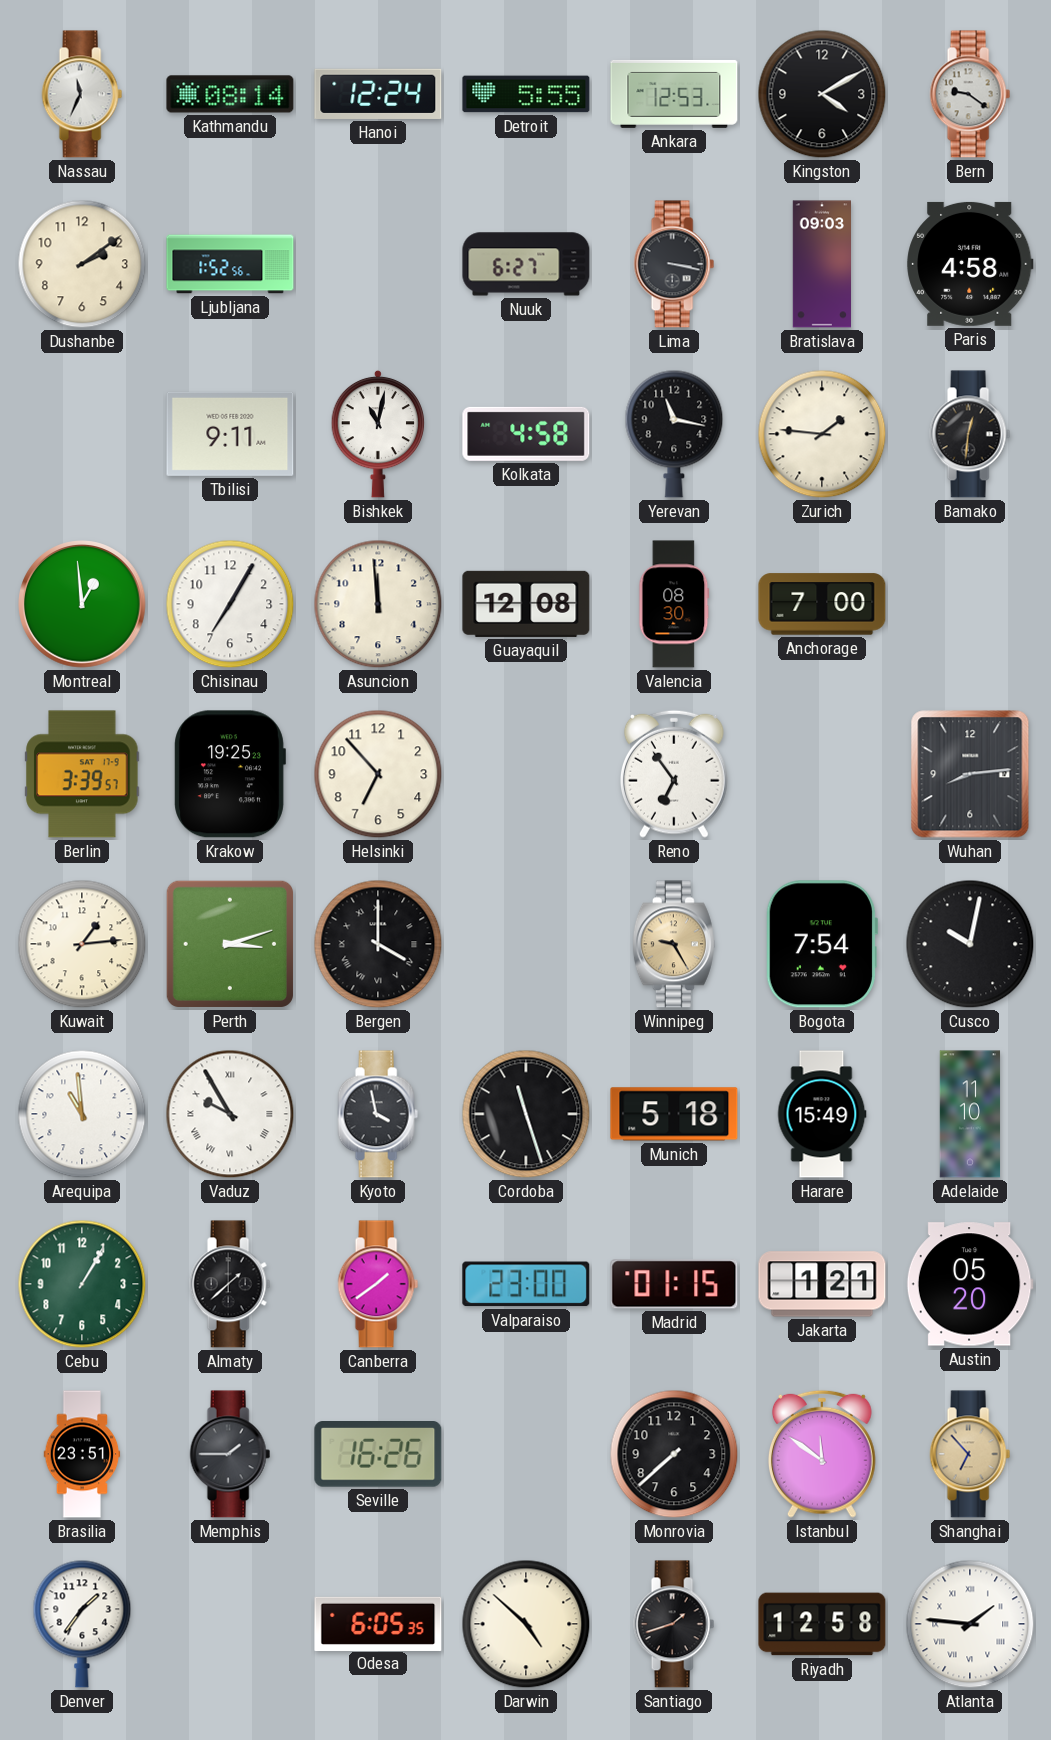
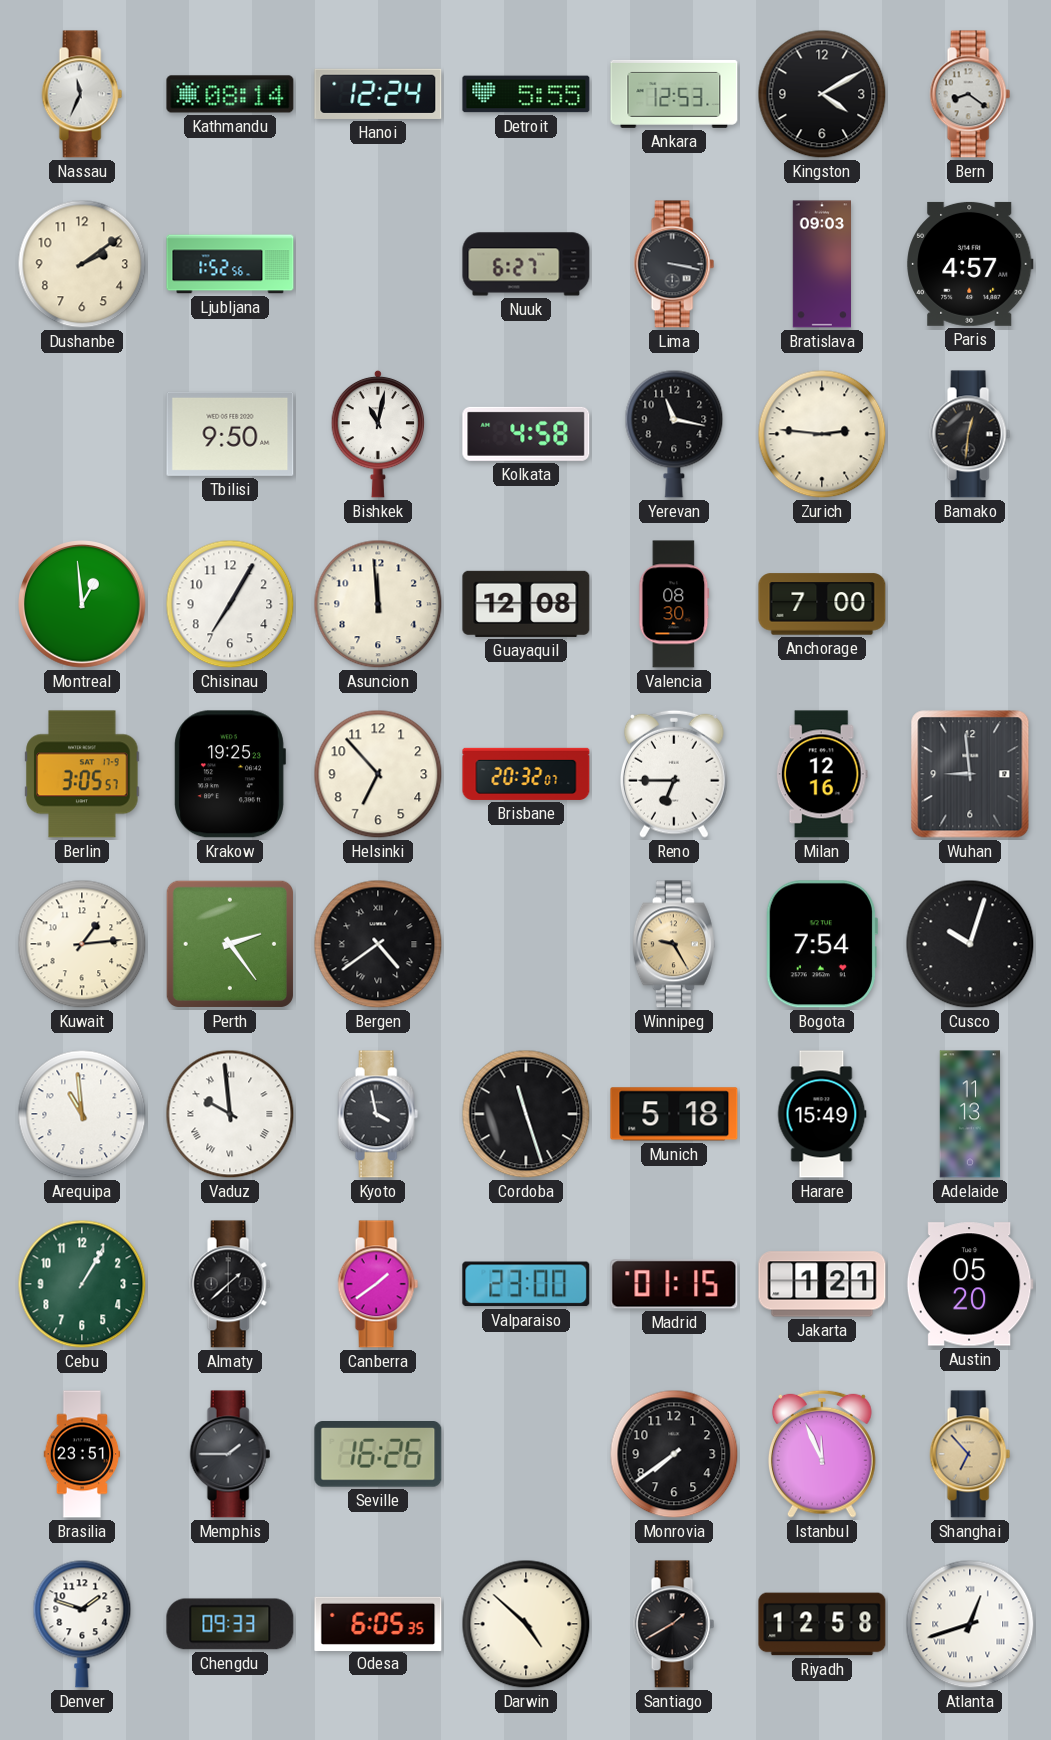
Bern: 9:21 -> 8:21 (970, 94)
Paris: 4:58 -> 4:57 (971, 264)
Tbilisi: 9:11 -> 9:50 (230, 434)
Zurich: 1:46 -> 2:46 (822, 434)
Berlin: 3:39 -> 3:05 (82, 774)
Brisbane: none -> 20:32 (526, 774)
Reno: 6:54 -> 6:45 (674, 774)
Milan: none -> 12:16 (822, 774)
Wuhan: 8:14 -> 8:59 (970, 774)
Perth: 3:12 -> 2:24 (230, 944)
Bergen: 4:00 -> 4:39 (378, 944)
Cusco: 10:02 -> 10:03 (970, 944)
Vaduz: 9:55 -> 9:59 (230, 1114)
Adelaide: 11:10 -> 11:13 (970, 1114)
Monrovia: 7:38 -> 7:39 (674, 1454)
Istanbul: 11:51 -> 11:56 (822, 1454)
Denver: 1:36 -> 1:48 (82, 1624)
Chengdu: none -> 09:33 (230, 1624)
Santiago: 1:42 -> 1:40 (674, 1624)
Atlanta: 1:46 -> 12:42 (970, 1624)
